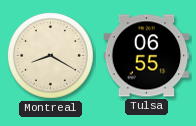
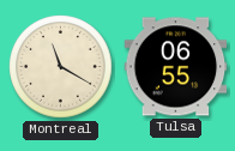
Montreal: 8:20 -> 11:20 (61, 67)
